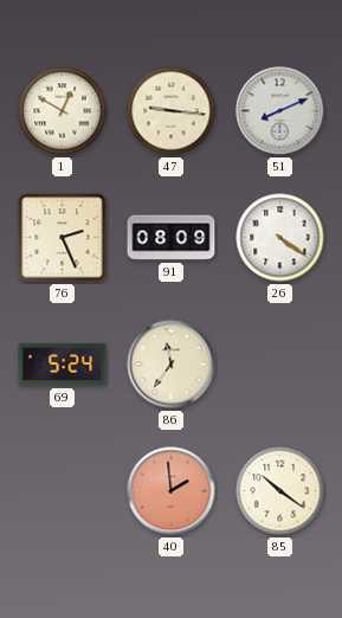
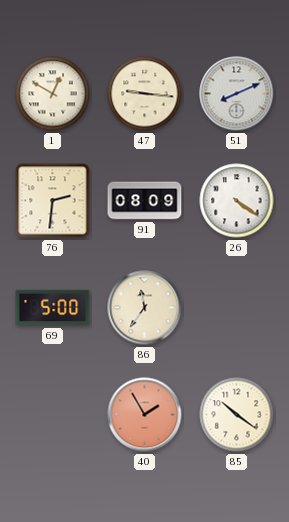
76: 2:26 -> 2:31 (53, 201)
69: 5:24 -> 5:00 (53, 308)
40: 1:59 -> 1:55 (145, 415)
